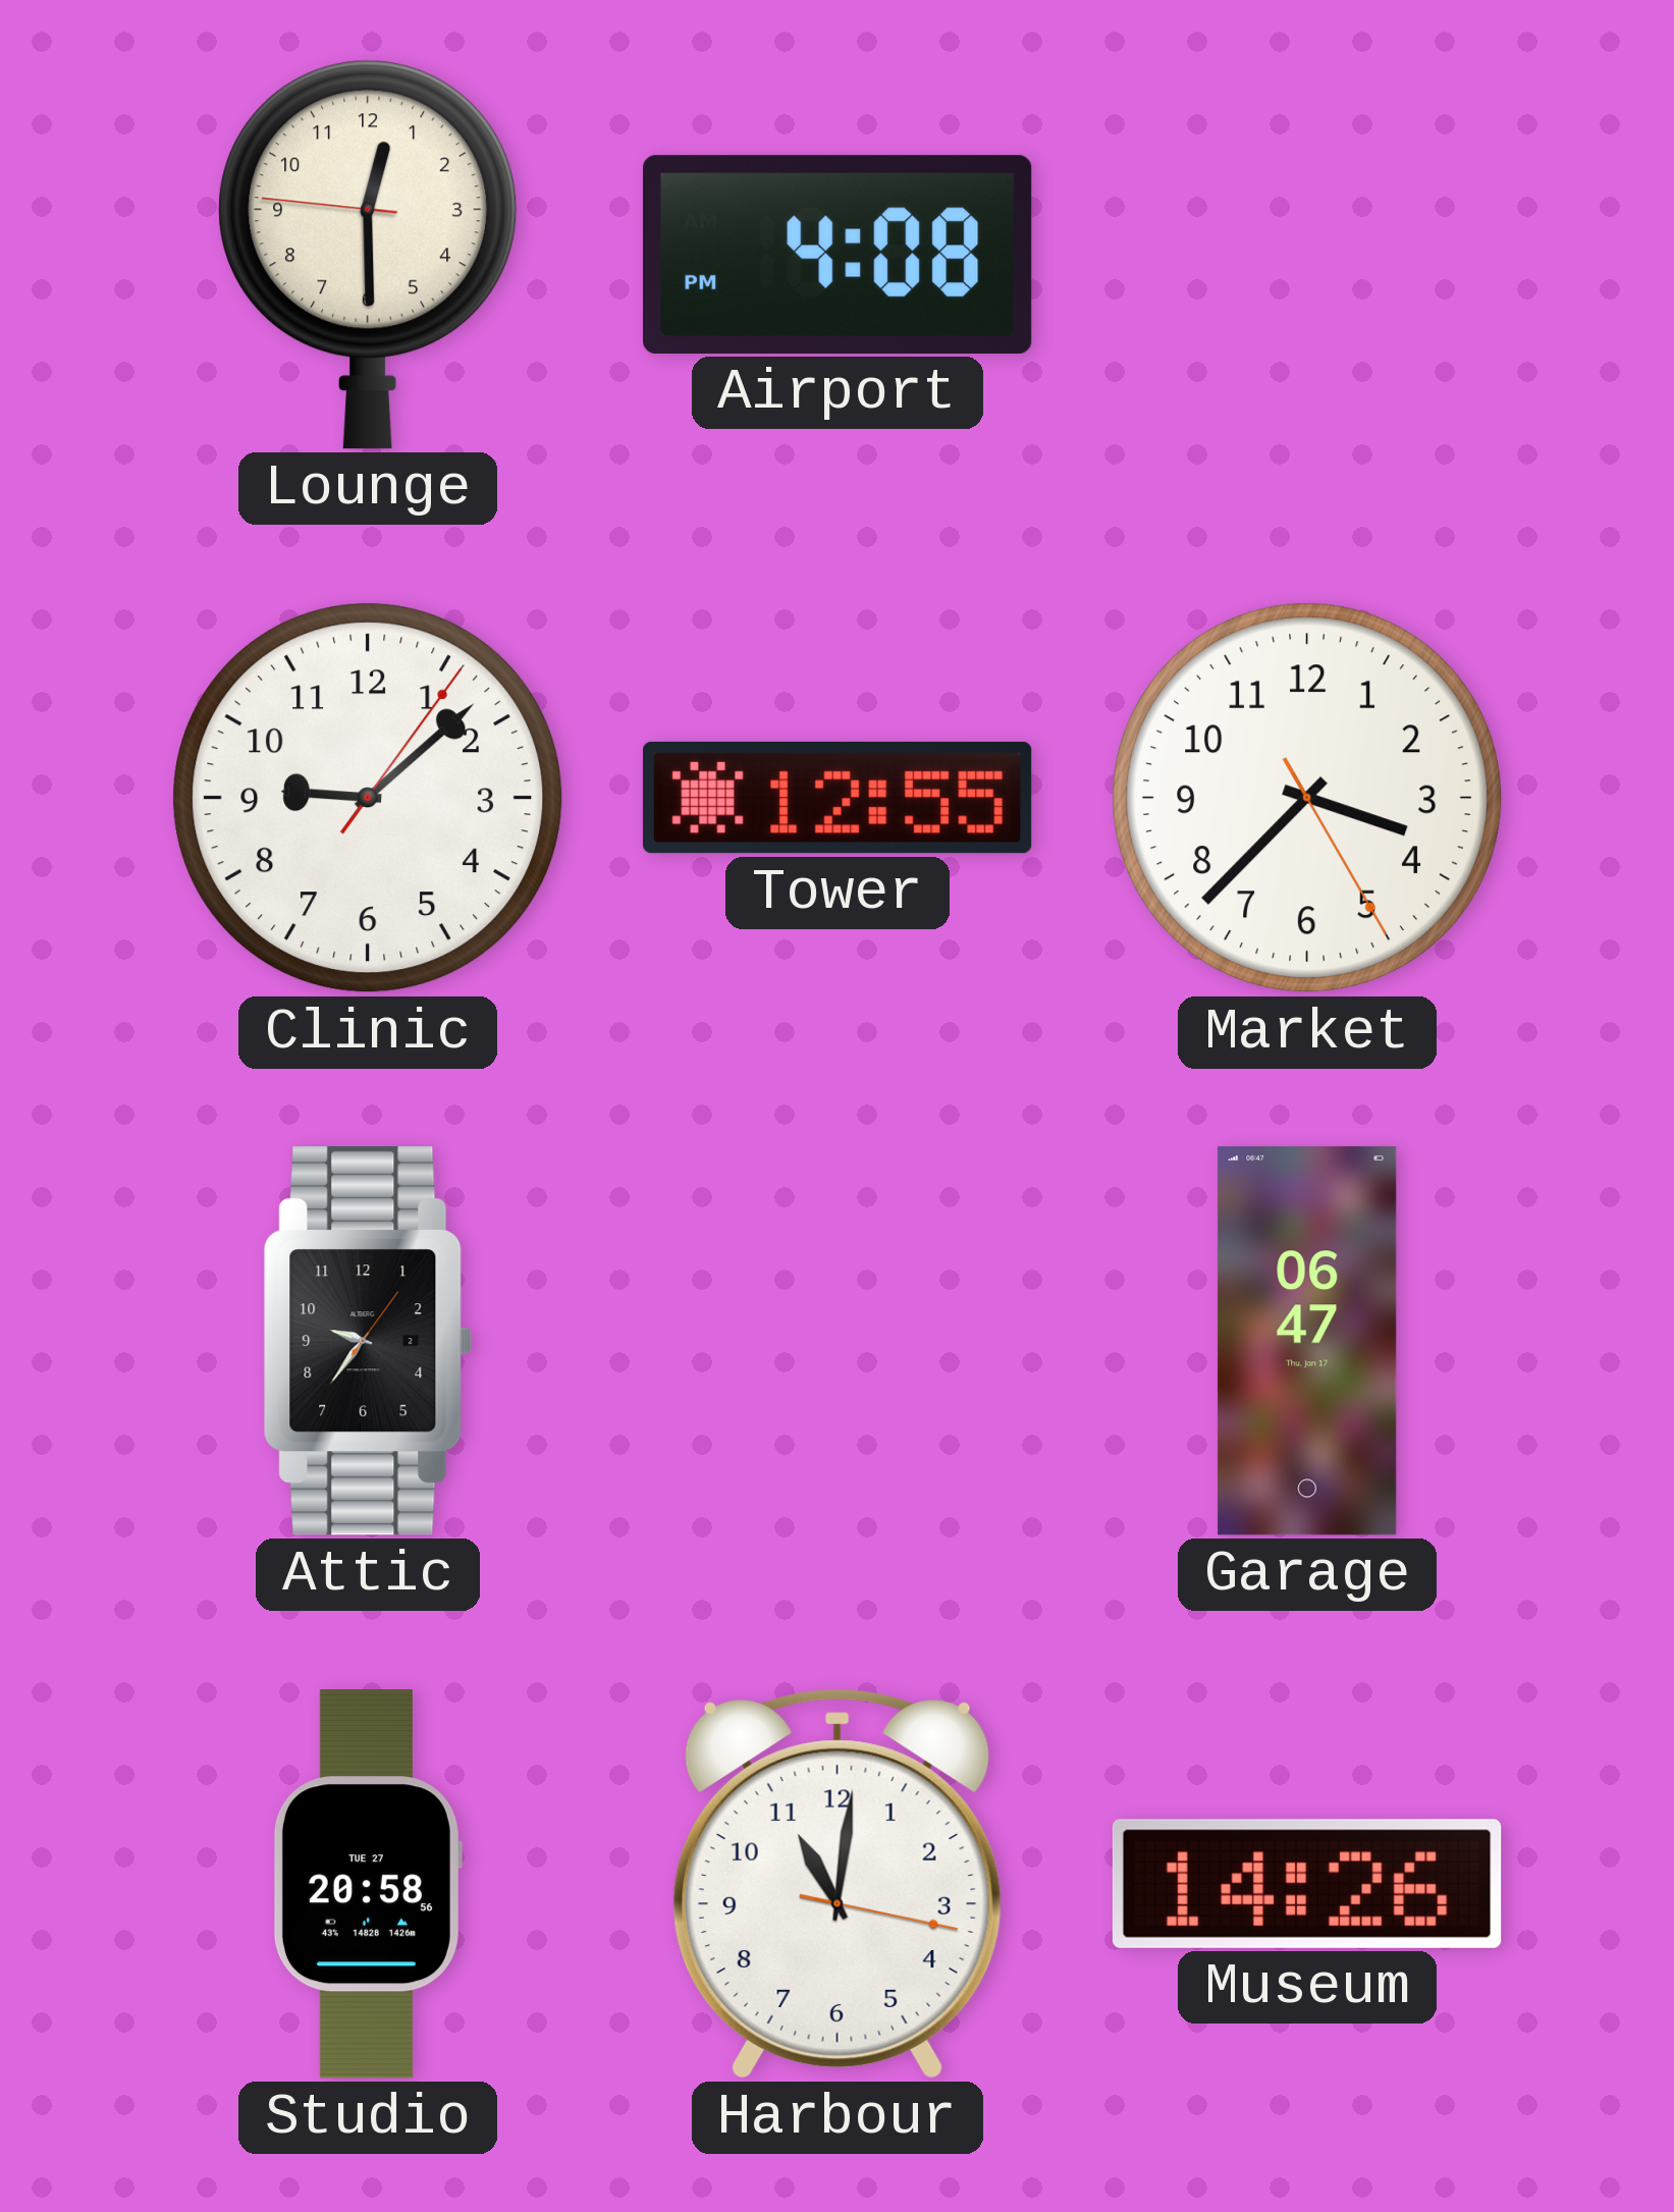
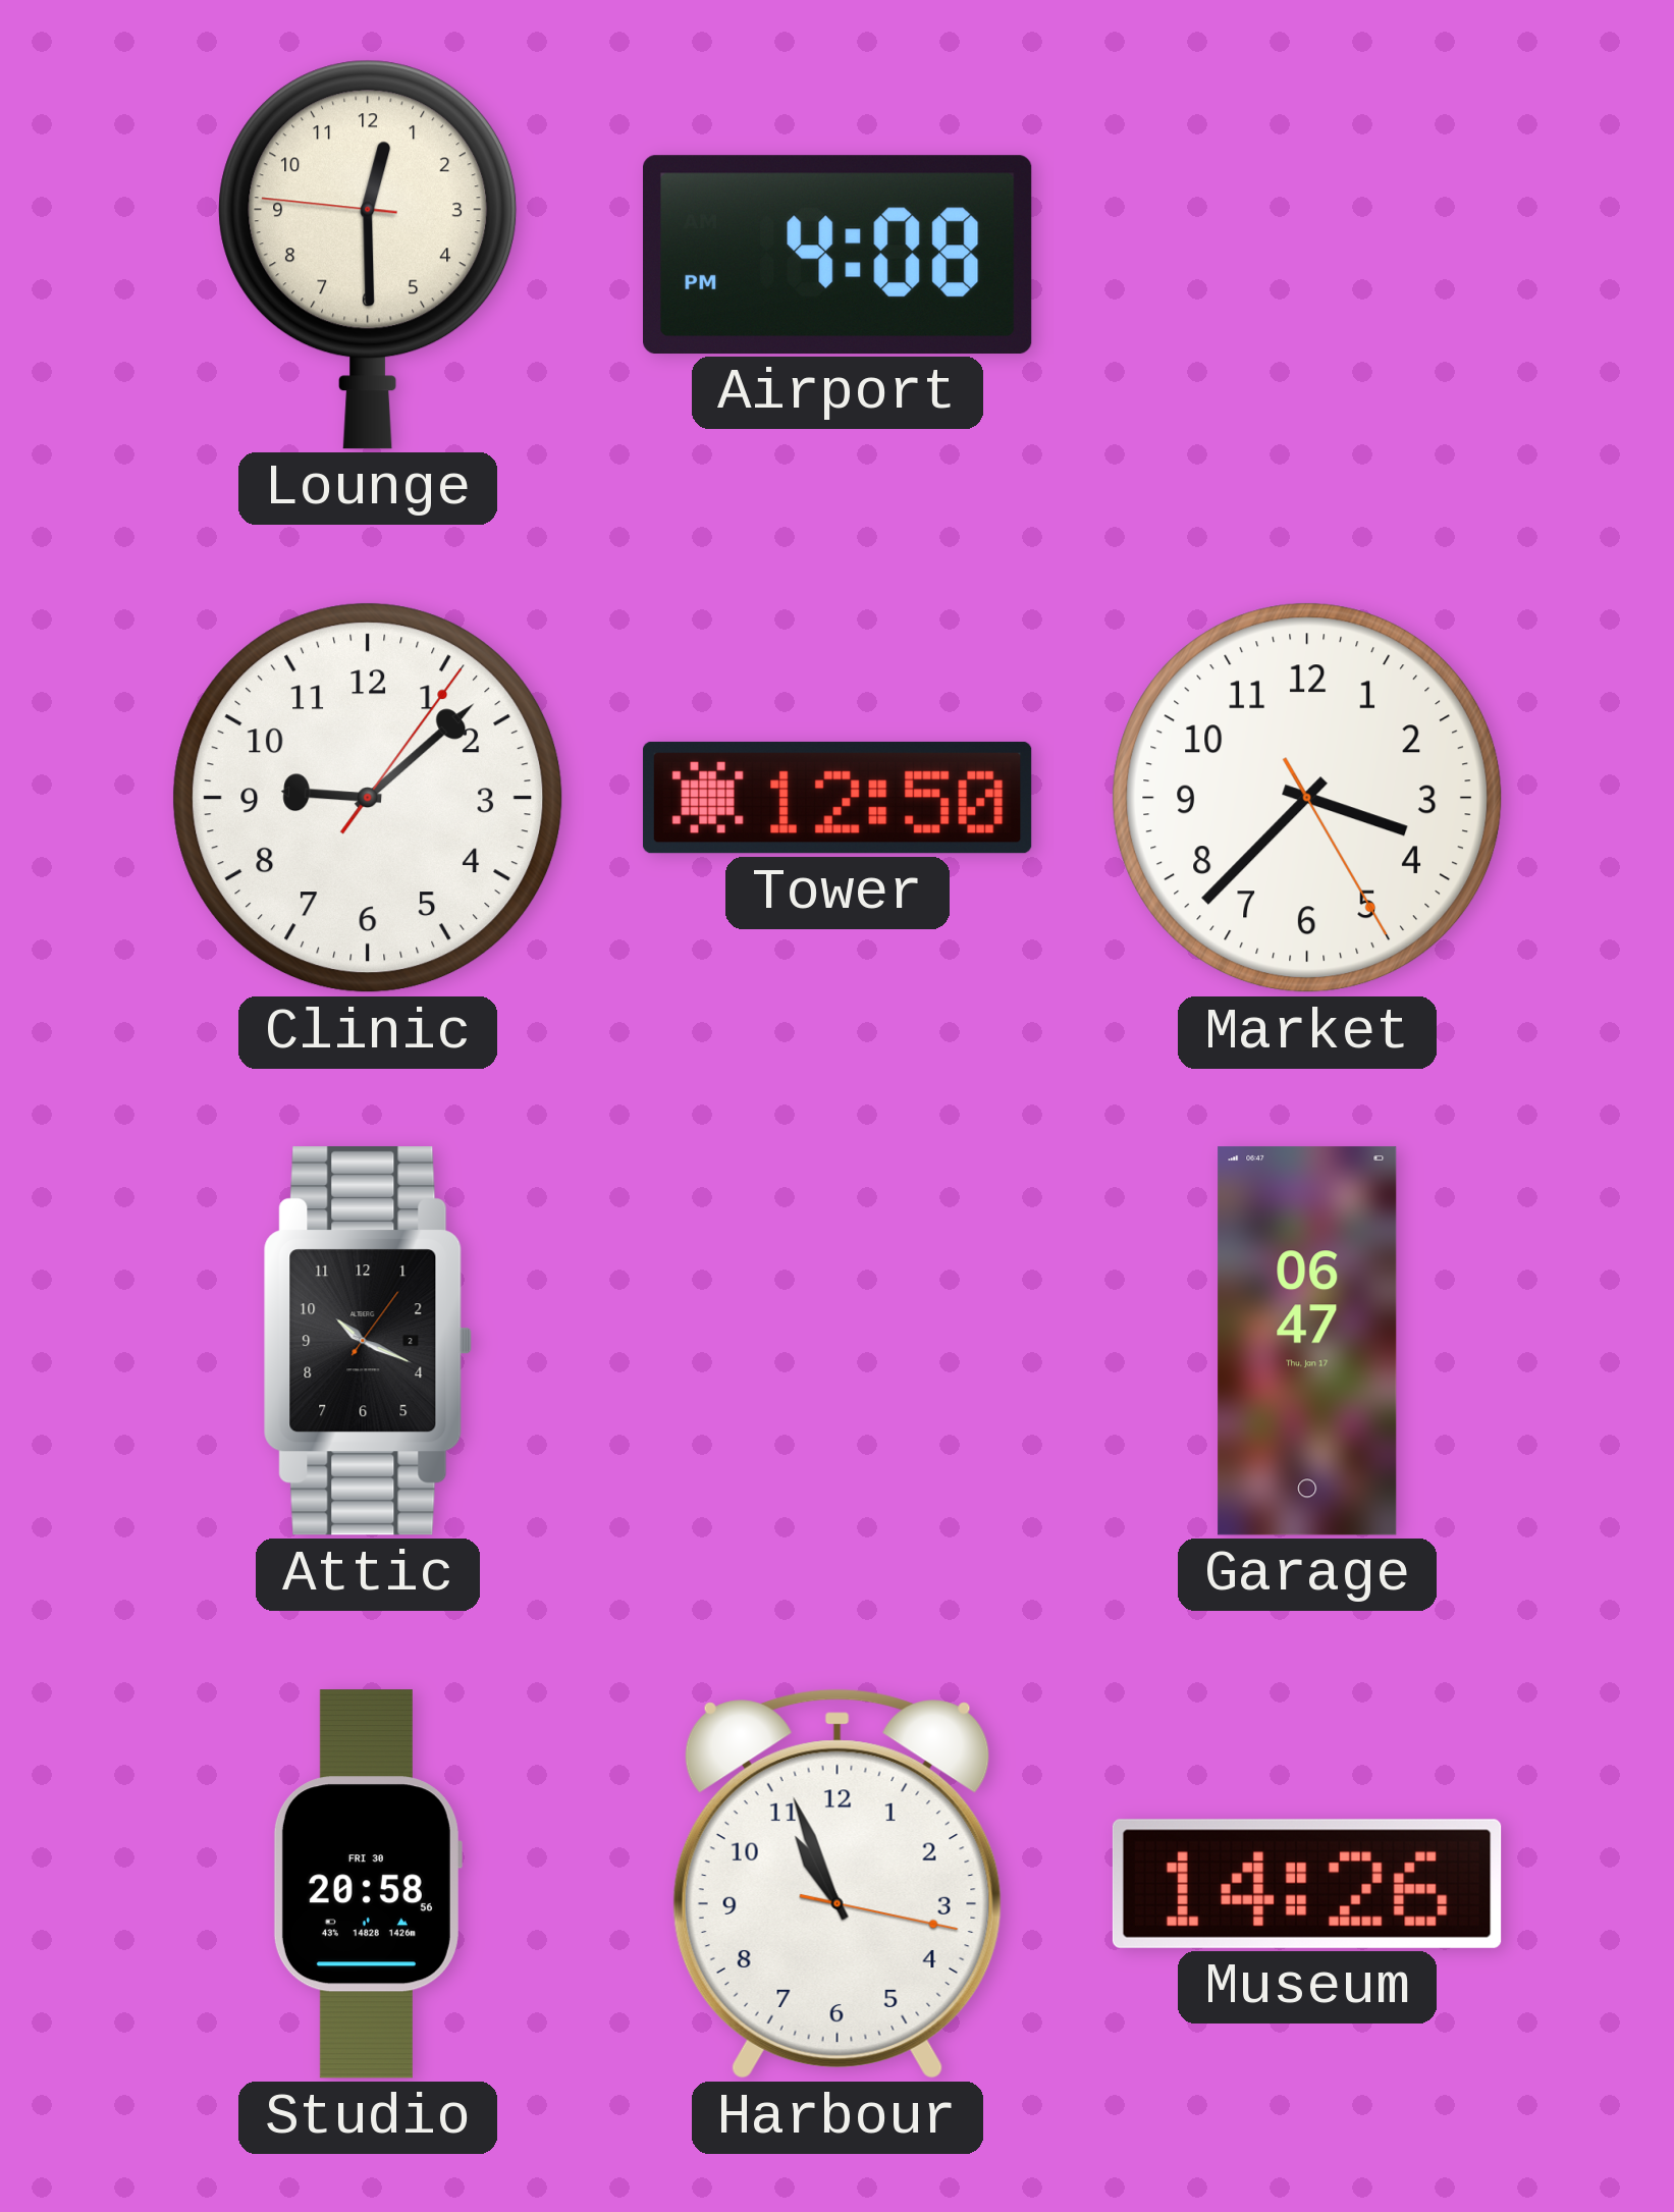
Tower: 12:55 -> 12:50 (838, 798)
Attic: 9:36 -> 10:19 (368, 1342)
Studio date: TUE 27 -> FRI 30 (367, 1884)
Harbour: 11:01 -> 10:56 (838, 1884)
